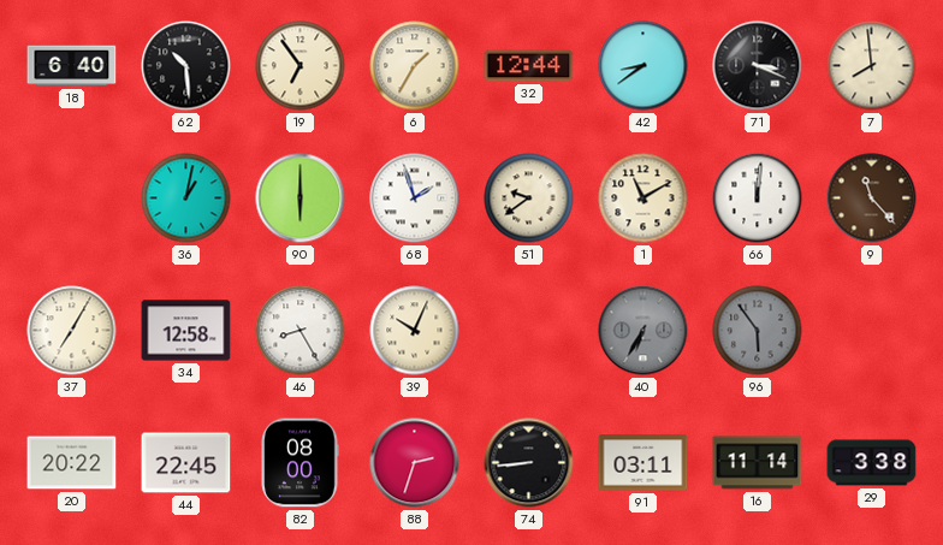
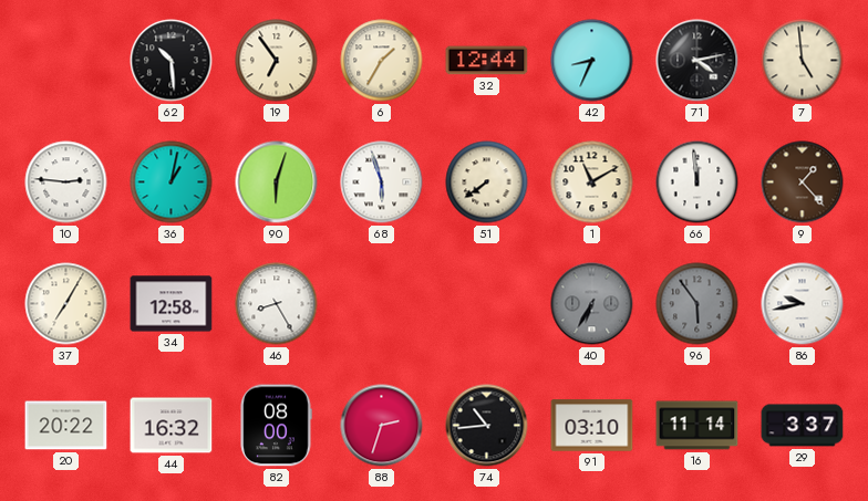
18: 6:40 -> none (72, 66)
42: 8:39 -> 8:34 (592, 61)
71: 3:19 -> 4:13 (697, 61)
7: 7:59 -> 4:59 (803, 61)
10: none -> 2:46 (66, 182)
90: 6:00 -> 6:03 (277, 182)
68: 1:57 -> 5:57 (382, 182)
51: 9:39 -> 7:39 (487, 182)
66: 12:01 -> 11:59 (697, 182)
9: 11:23 -> 1:23 (803, 182)
39: 10:04 -> none (415, 331)
86: none -> 9:43 (803, 304)
44: 22:45 -> 16:32 (172, 426)
74: 8:44 -> 10:44 (487, 426)
91: 03:11 -> 03:10 (592, 426)
29: 3:38 -> 3:37 (803, 426)
